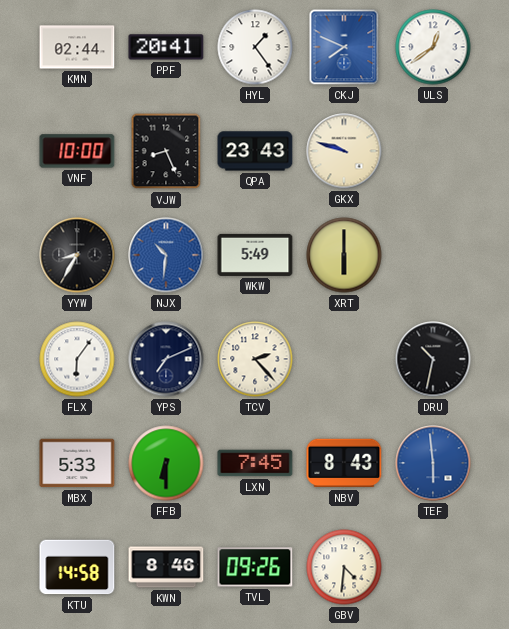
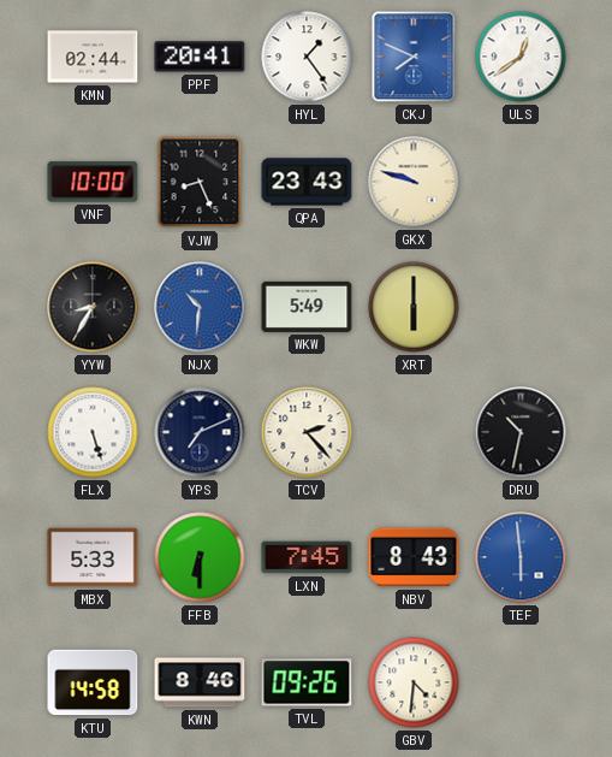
FLX: 6:06 -> 5:27 (93, 432)
